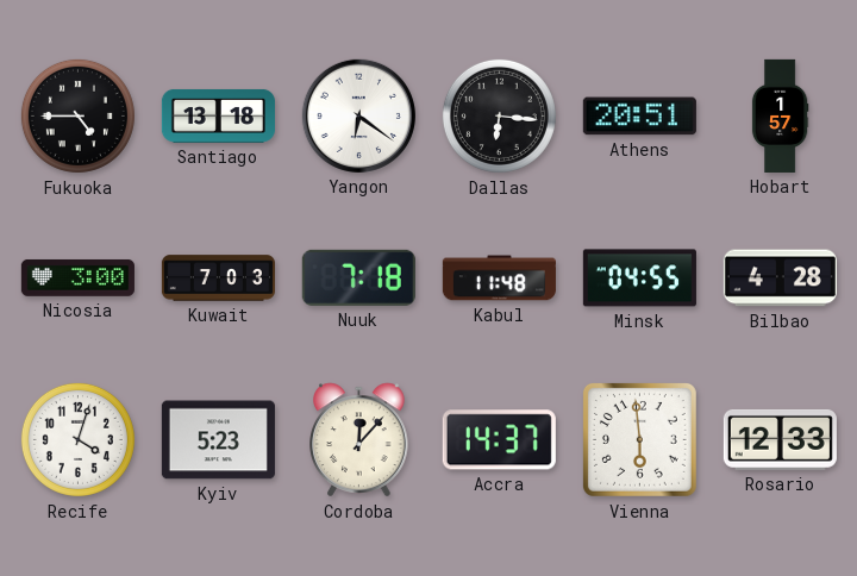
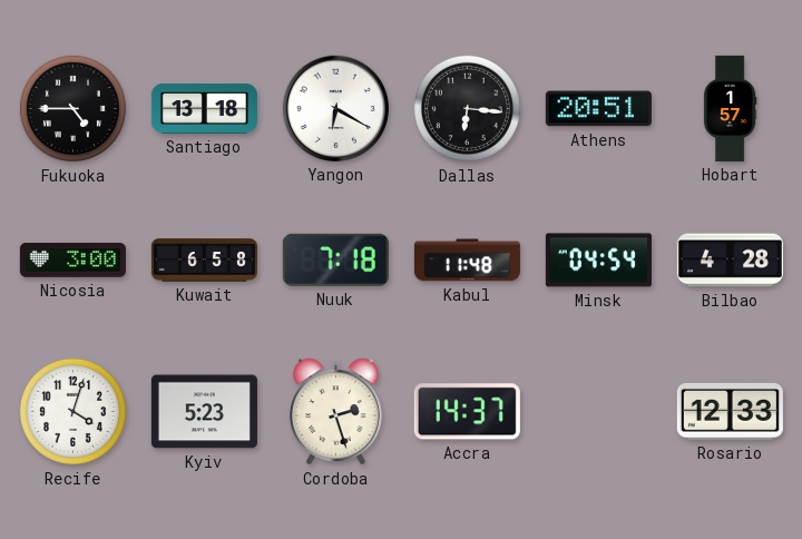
Yangon: 6:21 -> 6:20 (335, 108)
Kuwait: 7:03 -> 6:58 (204, 261)
Minsk: 04:55 -> 04:54 (598, 261)
Cordoba: 12:07 -> 2:27 (336, 412)
Vienna: 5:59 -> none (639, 439)
